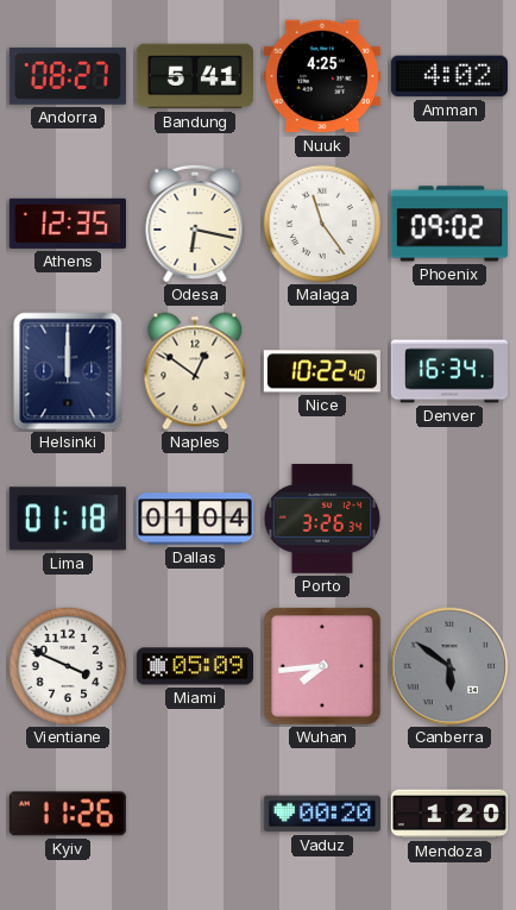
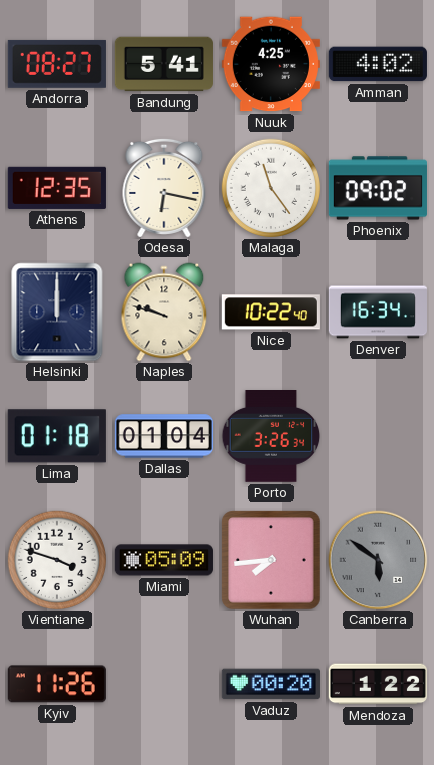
Naples: 12:51 -> 9:48 (164, 312)
Vientiane: 3:49 -> 3:48 (57, 560)
Mendoza: 1:20 -> 1:22 (378, 684)
